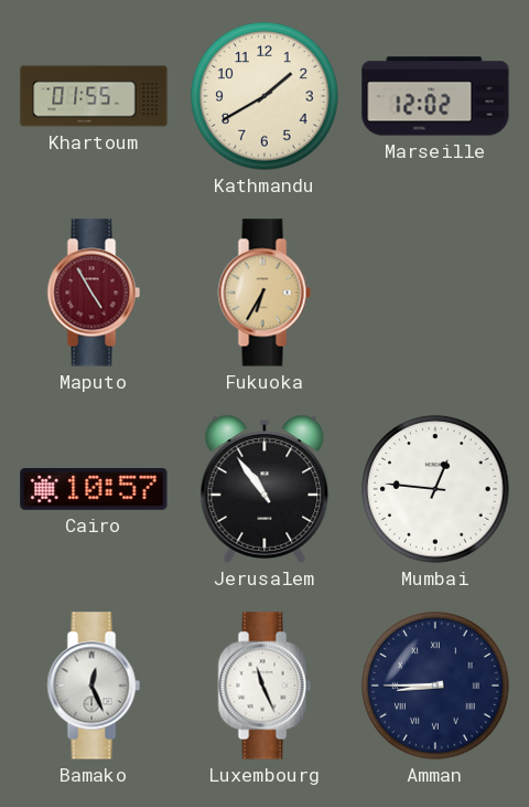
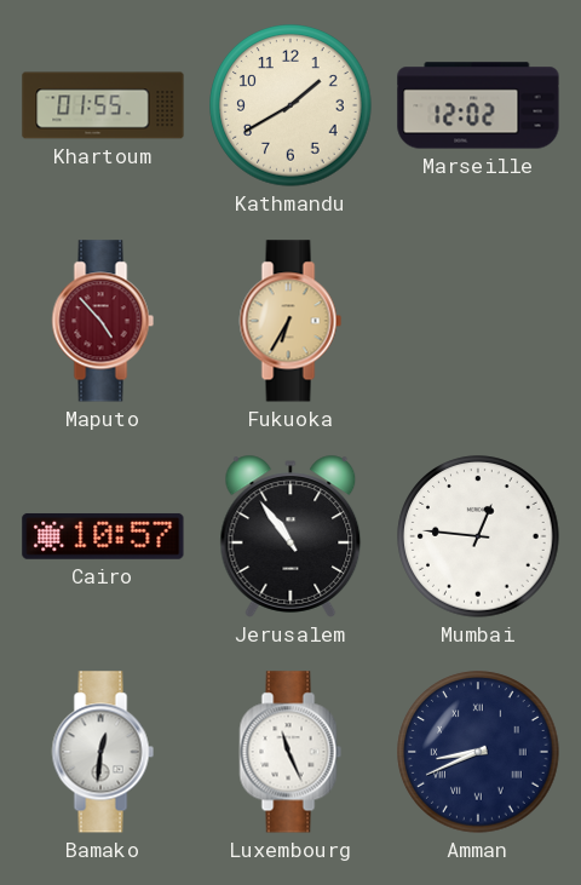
Maputo: 4:55 -> 4:53 (103, 321)
Bamako: 12:26 -> 12:31 (103, 752)
Amman: 8:45 -> 8:41 (478, 752)
